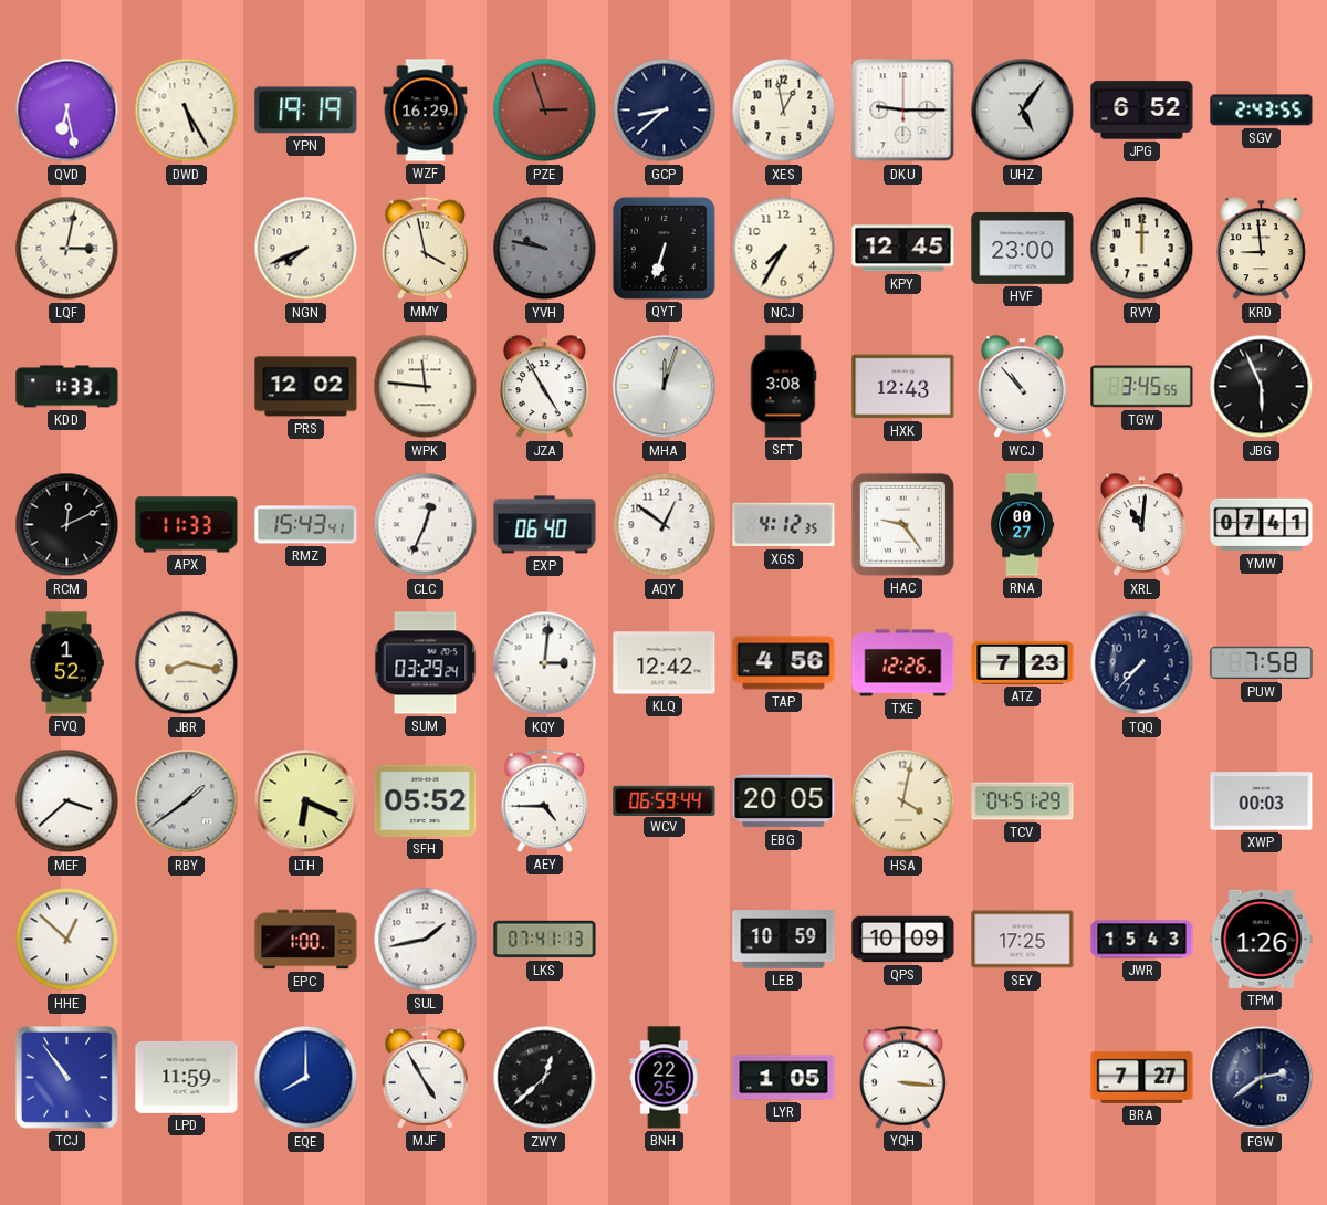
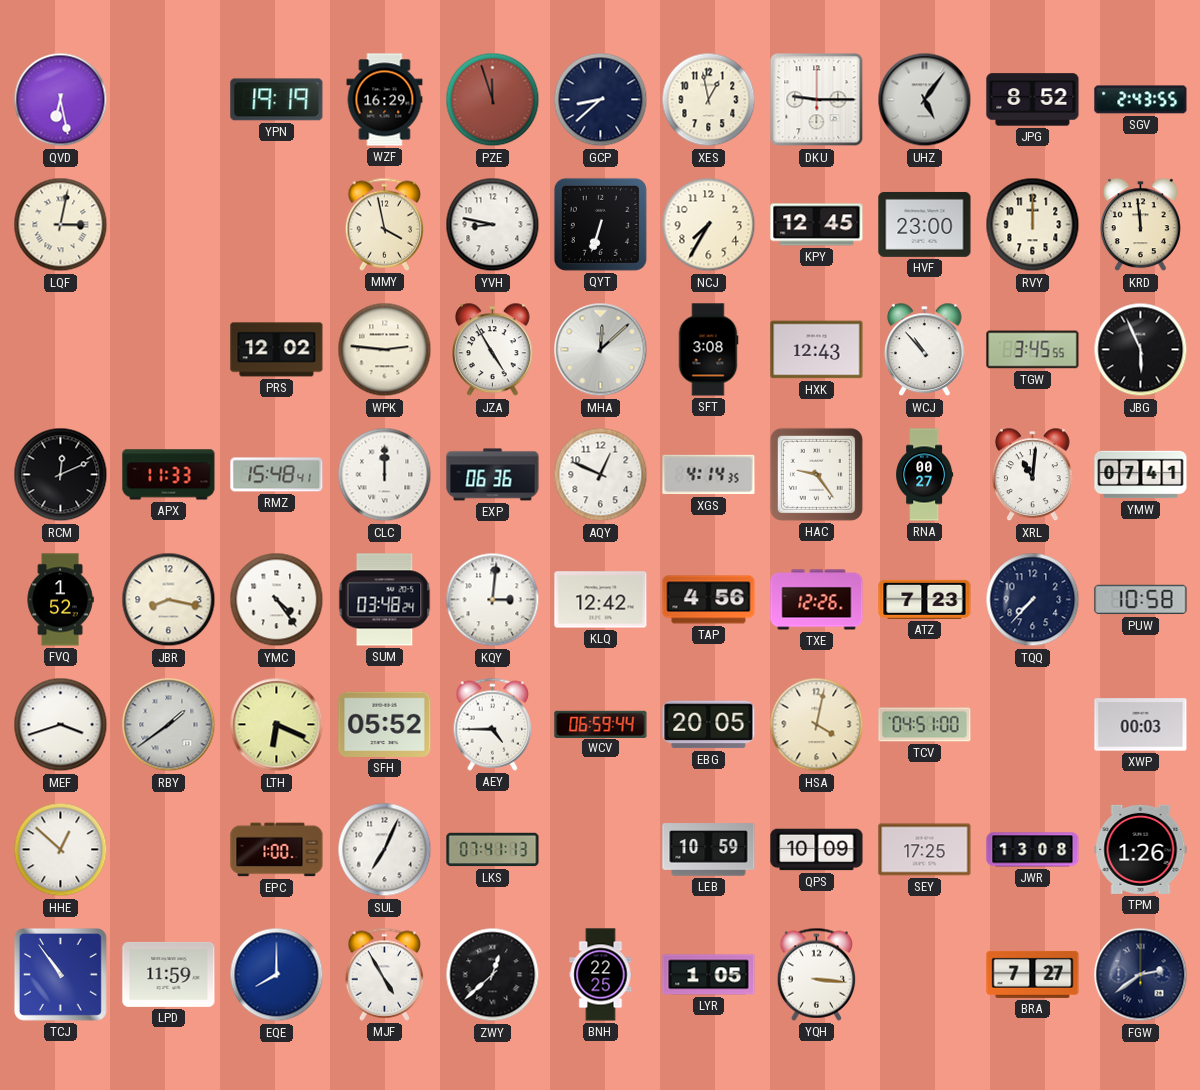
DWD: 5:25 -> none (187, 111)
PZE: 2:57 -> 11:57 (493, 100)
JPG: 6:52 -> 8:52 (1033, 100)
NGN: 7:41 -> none (306, 249)
YVH: 9:47 -> 8:47 (493, 225)
YVH dial: grey -> white (493, 225)
KRD: 8:59 -> 11:59 (1141, 225)
KDD: 1:33 -> none (67, 387)
WPK: 11:46 -> 2:46 (385, 350)
MHA: 12:03 -> 12:08 (601, 350)
RMZ: 15:43 -> 15:48 (277, 475)
CLC: 12:34 -> 12:00 (385, 475)
EXP: 06:40 -> 06:36 (493, 475)
AQY: 12:51 -> 12:49 (601, 475)
XGS: 4:12 -> 4:14 (709, 475)
YMC: none -> 4:24 (277, 600)
SUM: 03:29 -> 03:48 (385, 600)
PUW: 7:58 -> 10:58 (1141, 600)
MEF: 3:38 -> 3:42 (61, 725)
TCV: 04:51:29 -> 04:51:00 (925, 725)
SUL: 1:43 -> 7:04 (385, 850)
JWR: 15:43 -> 13:08 (1033, 850)
